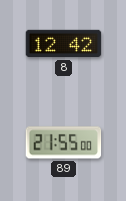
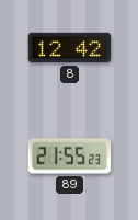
89: 21:55:00 -> 21:55:23 (70, 157)
